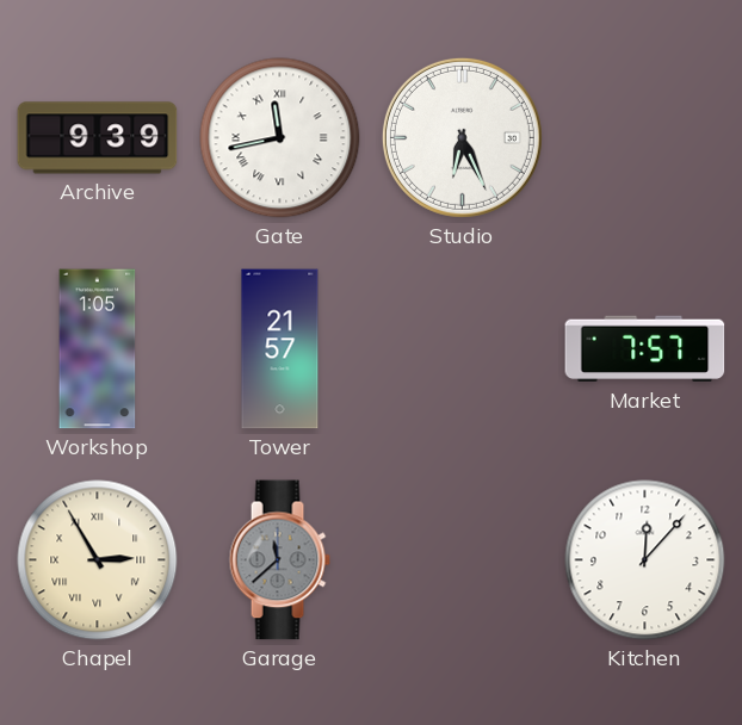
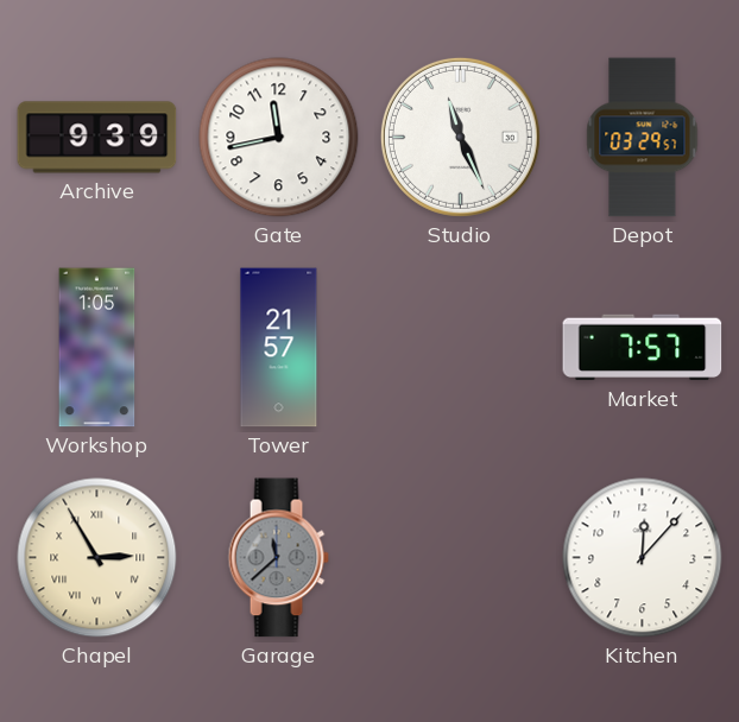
Gate numerals: Roman -> Arabic (279, 138)
Studio: 6:26 -> 11:26 (460, 137)
Depot: none -> 03:29 (643, 138)
